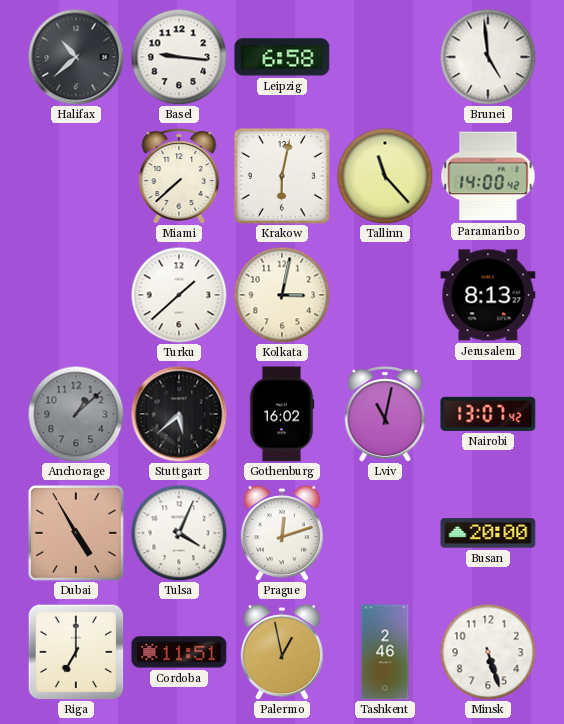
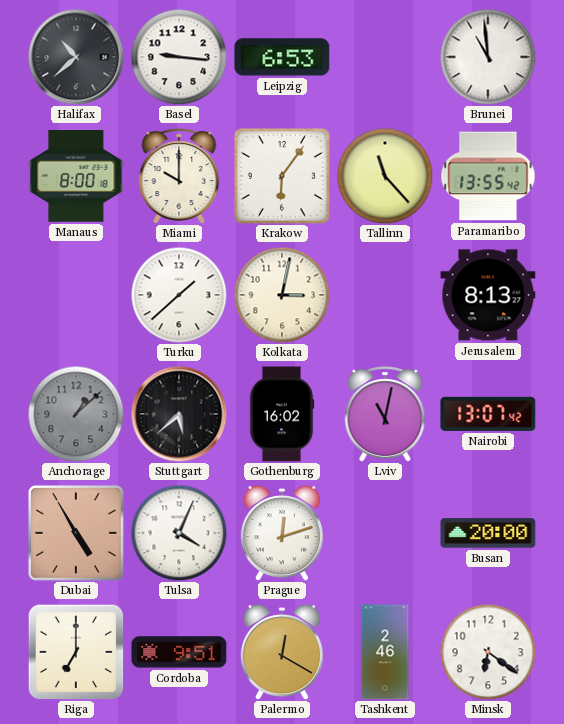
Leipzig: 6:58 -> 6:53 (282, 57)
Brunei: 4:59 -> 10:59 (488, 57)
Manaus: none -> 8:00 (76, 177)
Miami: 7:38 -> 10:00 (179, 176)
Krakow: 6:02 -> 6:06 (282, 176)
Paramaribo: 14:00 -> 13:55 (488, 176)
Cordoba: 11:51 -> 9:51 (179, 652)
Palermo: 12:58 -> 12:20 (282, 652)
Minsk: 5:27 -> 6:21 (488, 652)
